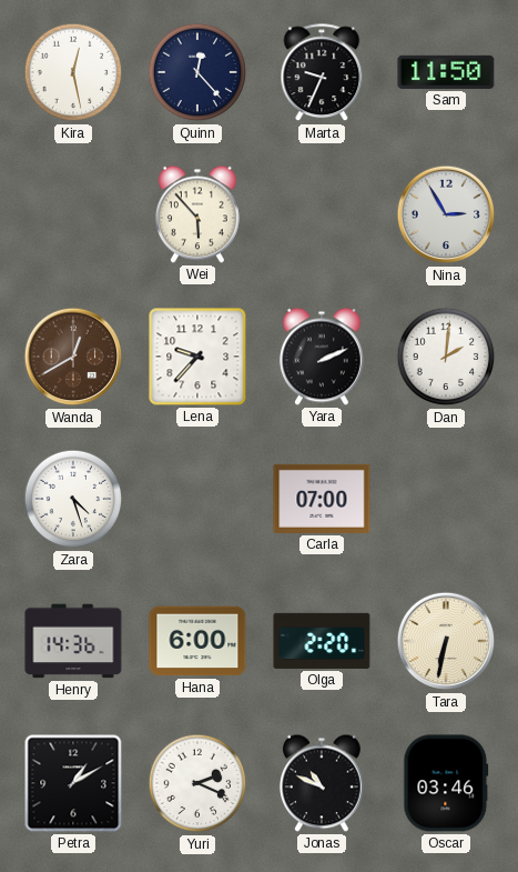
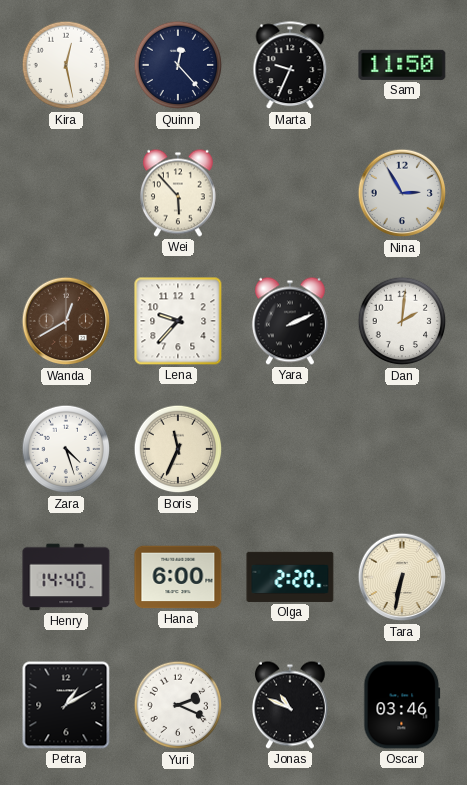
Boris: none -> 11:34 (178, 449)
Carla: 07:00 -> none (322, 499)
Henry: 14:36 -> 14:40 (66, 577)
